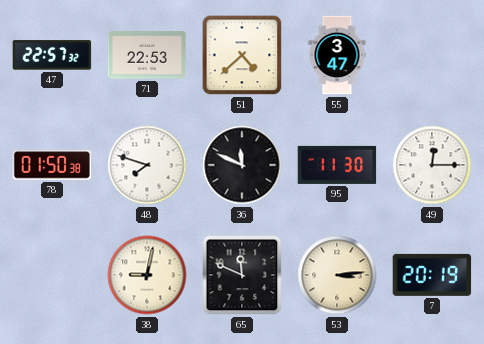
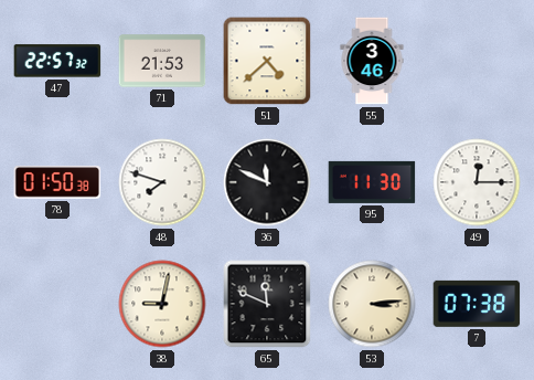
71: 22:53 -> 21:53 (162, 61)
55: 3:47 -> 3:46 (372, 61)
7: 20:19 -> 07:38 (477, 304)
